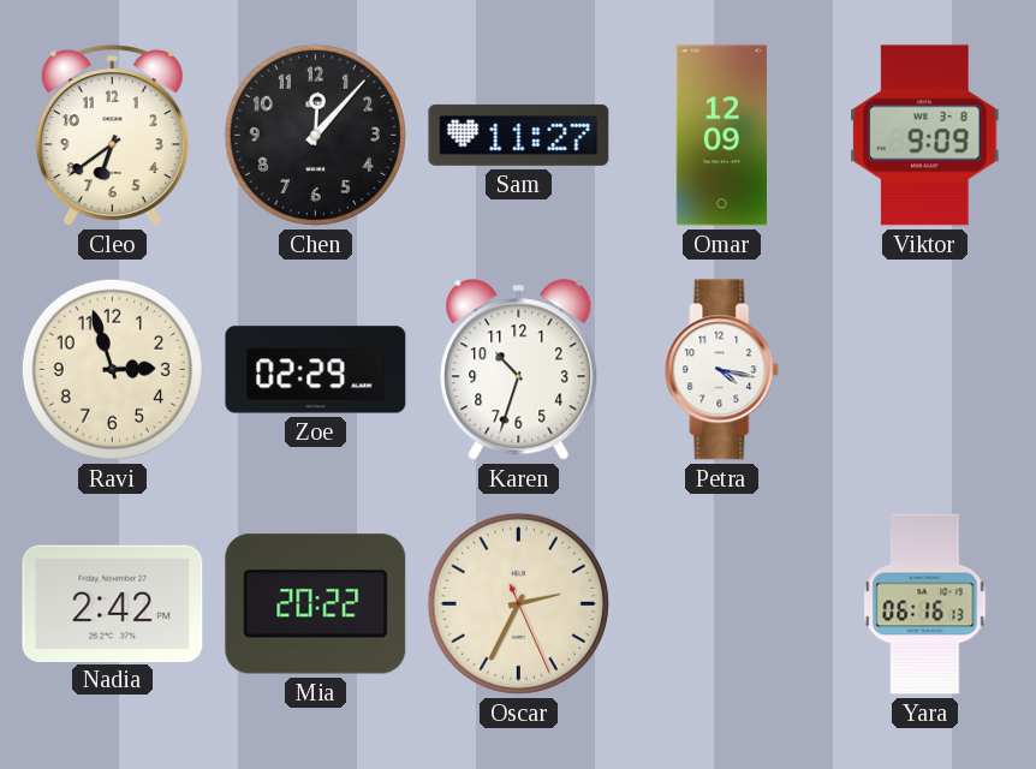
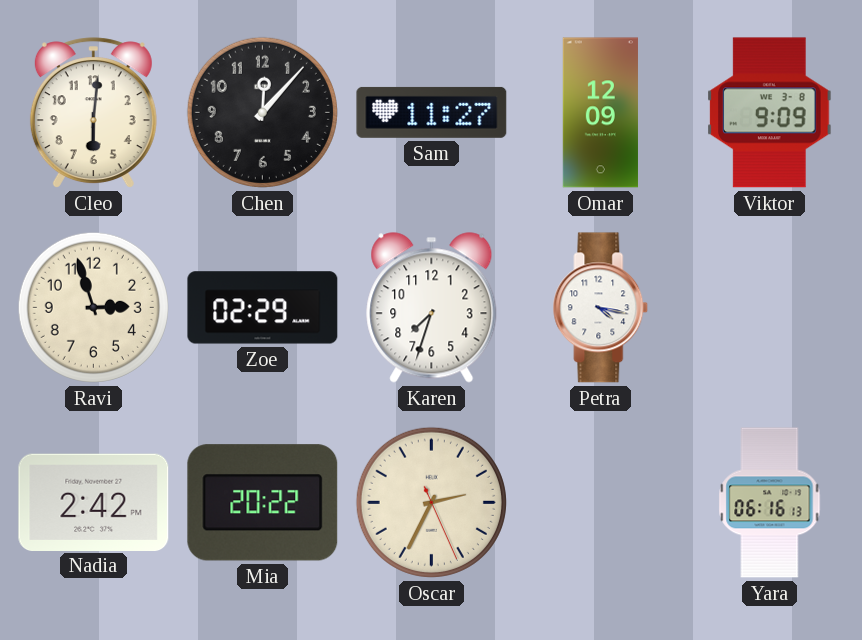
Cleo: 6:39 -> 6:01 (93, 113)
Karen: 10:33 -> 7:33 (432, 308)
